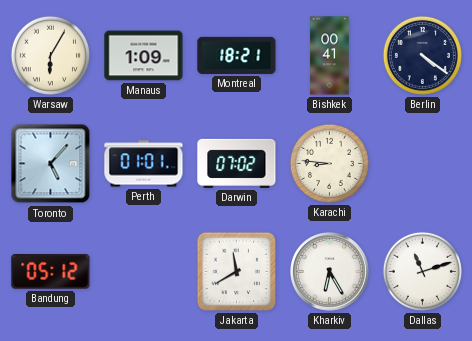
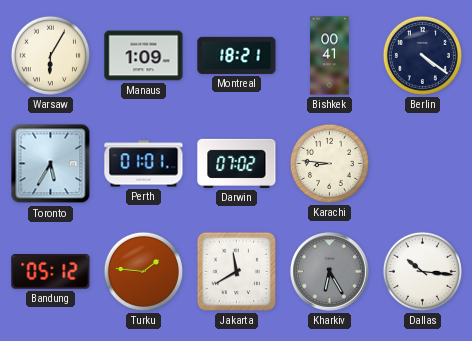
Toronto: 5:07 -> 5:35 (51, 164)
Turku: none -> 1:46 (143, 271)
Kharkiv dial: white -> grey (330, 272)
Dallas: 11:12 -> 10:16 (422, 271)
